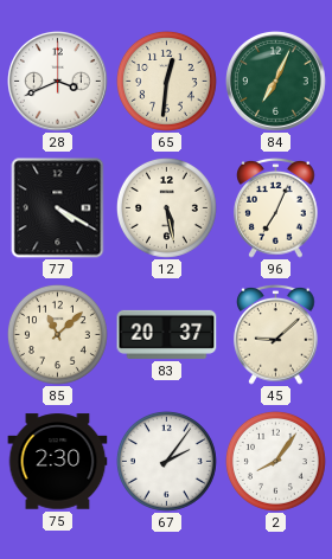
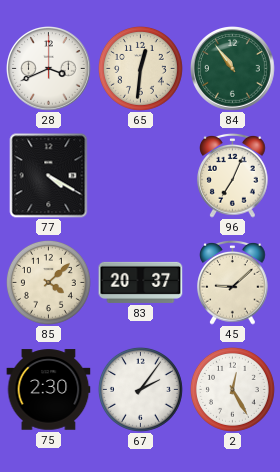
84: 7:04 -> 10:54 (233, 69)
12: 5:28 -> none (166, 207)
85: 11:08 -> 4:08 (48, 282)
2: 8:06 -> 12:25 (232, 389)
